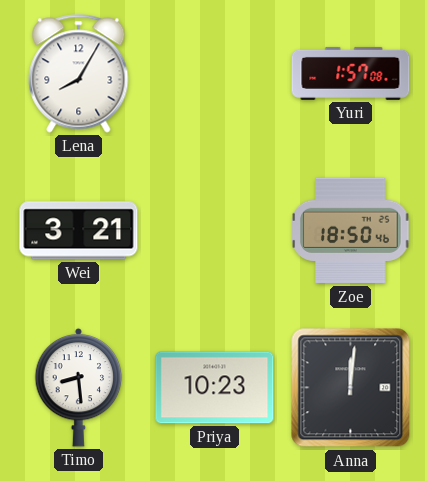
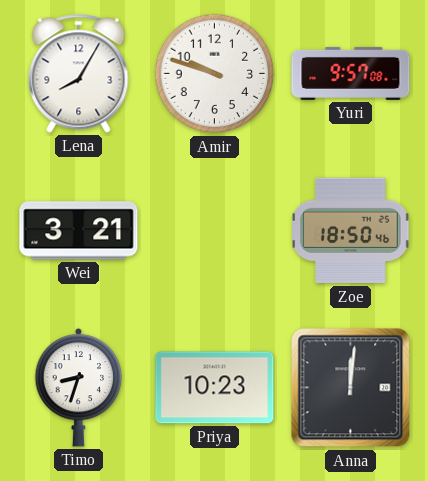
Amir: none -> 9:48 (215, 74)
Yuri: 1:57 -> 9:57 (351, 73)
Timo: 8:29 -> 8:33 (79, 387)
